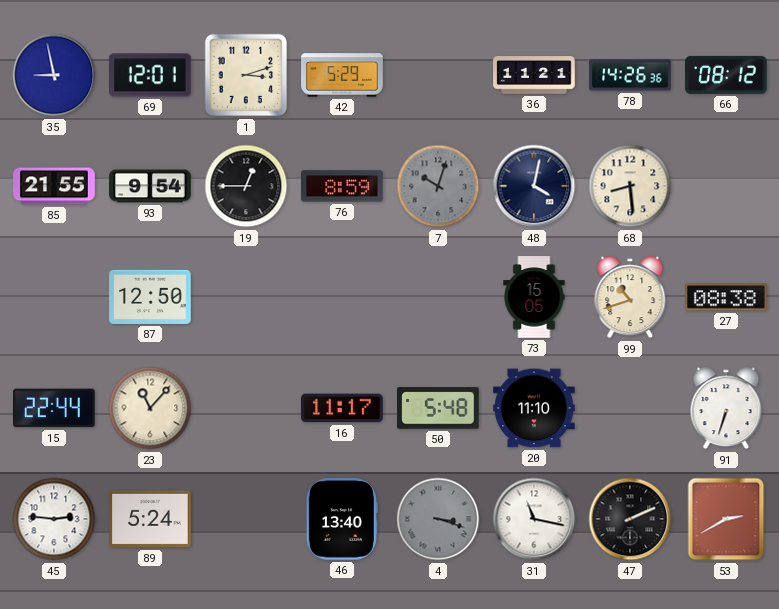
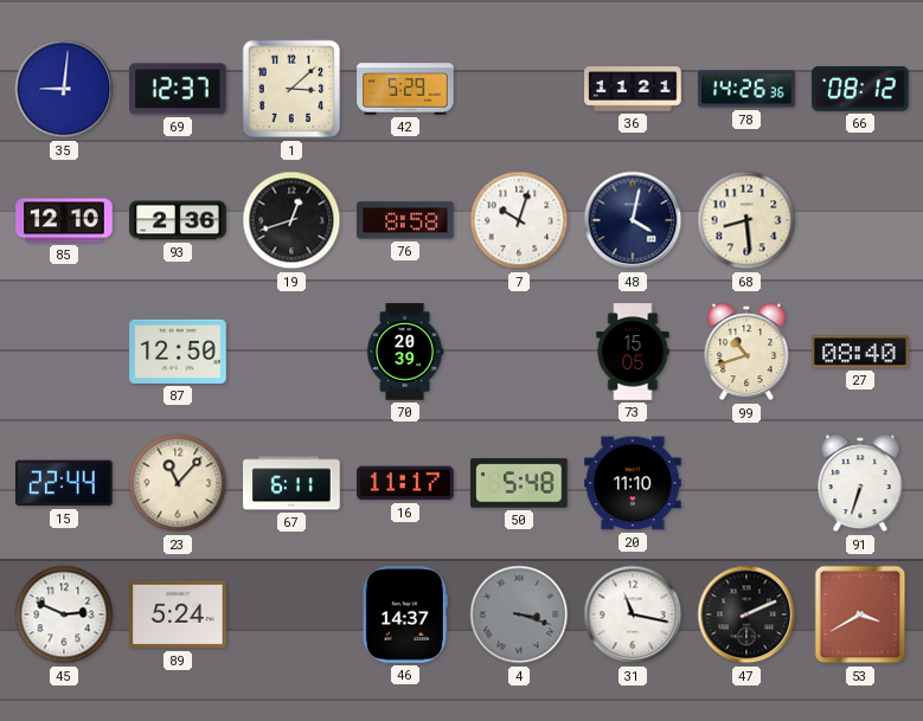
35: 8:58 -> 9:01 (64, 89)
69: 12:01 -> 12:37 (178, 89)
1: 3:12 -> 3:08 (291, 89)
85: 21:55 -> 12:10 (64, 220)
93: 9:54 -> 2:36 (178, 220)
19: 12:45 -> 12:42 (291, 220)
76: 8:59 -> 8:58 (405, 220)
7 dial: grey -> white (519, 220)
70: none -> 20:39 (405, 352)
27: 08:38 -> 08:40 (860, 352)
67: none -> 6:11 (291, 483)
45: 2:46 -> 2:49 (64, 614)
46: 13:40 -> 14:37 (405, 614)
53: 2:40 -> 3:40 (860, 614)
